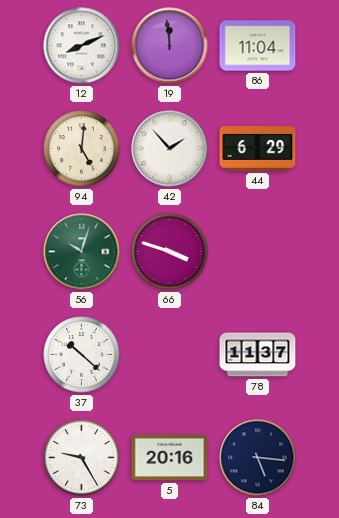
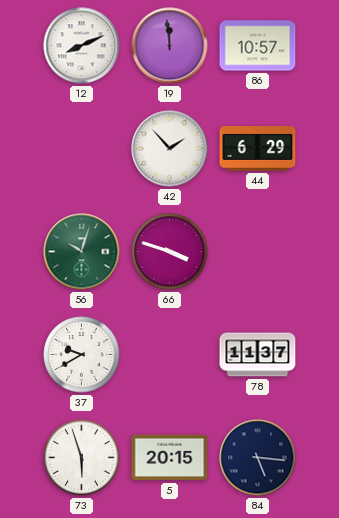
86: 11:04 -> 10:57 (258, 46)
94: 5:01 -> none (82, 149)
37: 10:22 -> 9:40 (82, 355)
73: 9:25 -> 5:57 (82, 458)
5: 20:16 -> 20:15 (170, 458)
